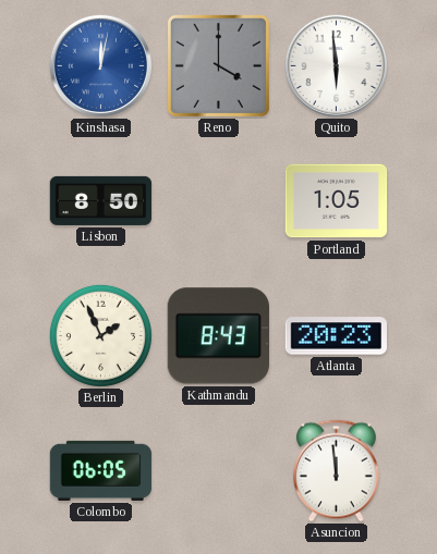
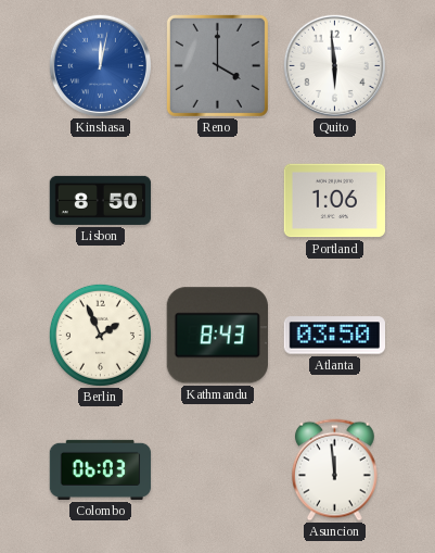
Portland: 1:05 -> 1:06 (335, 201)
Atlanta: 20:23 -> 03:50 (334, 336)
Colombo: 06:05 -> 06:03 (101, 469)
